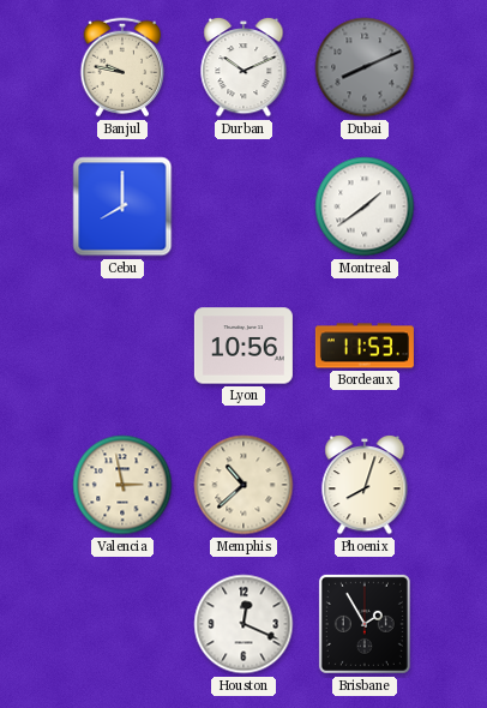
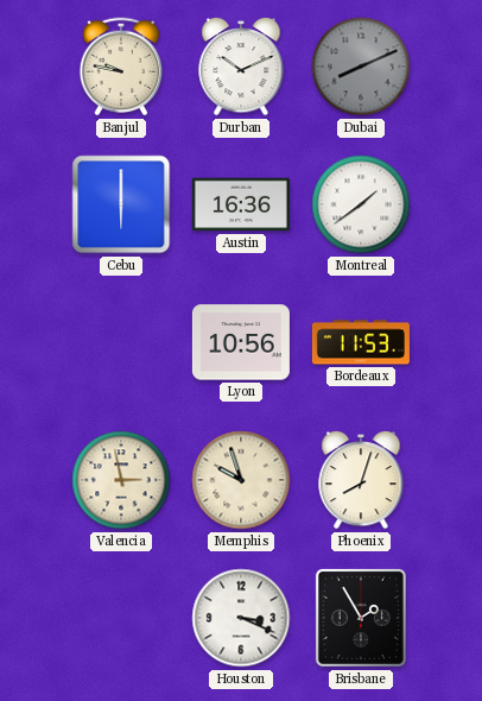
Cebu: 8:00 -> 6:00 (121, 204)
Austin: none -> 16:36 (241, 204)
Memphis: 10:38 -> 9:57 (241, 480)
Houston: 12:19 -> 3:19 (241, 618)
